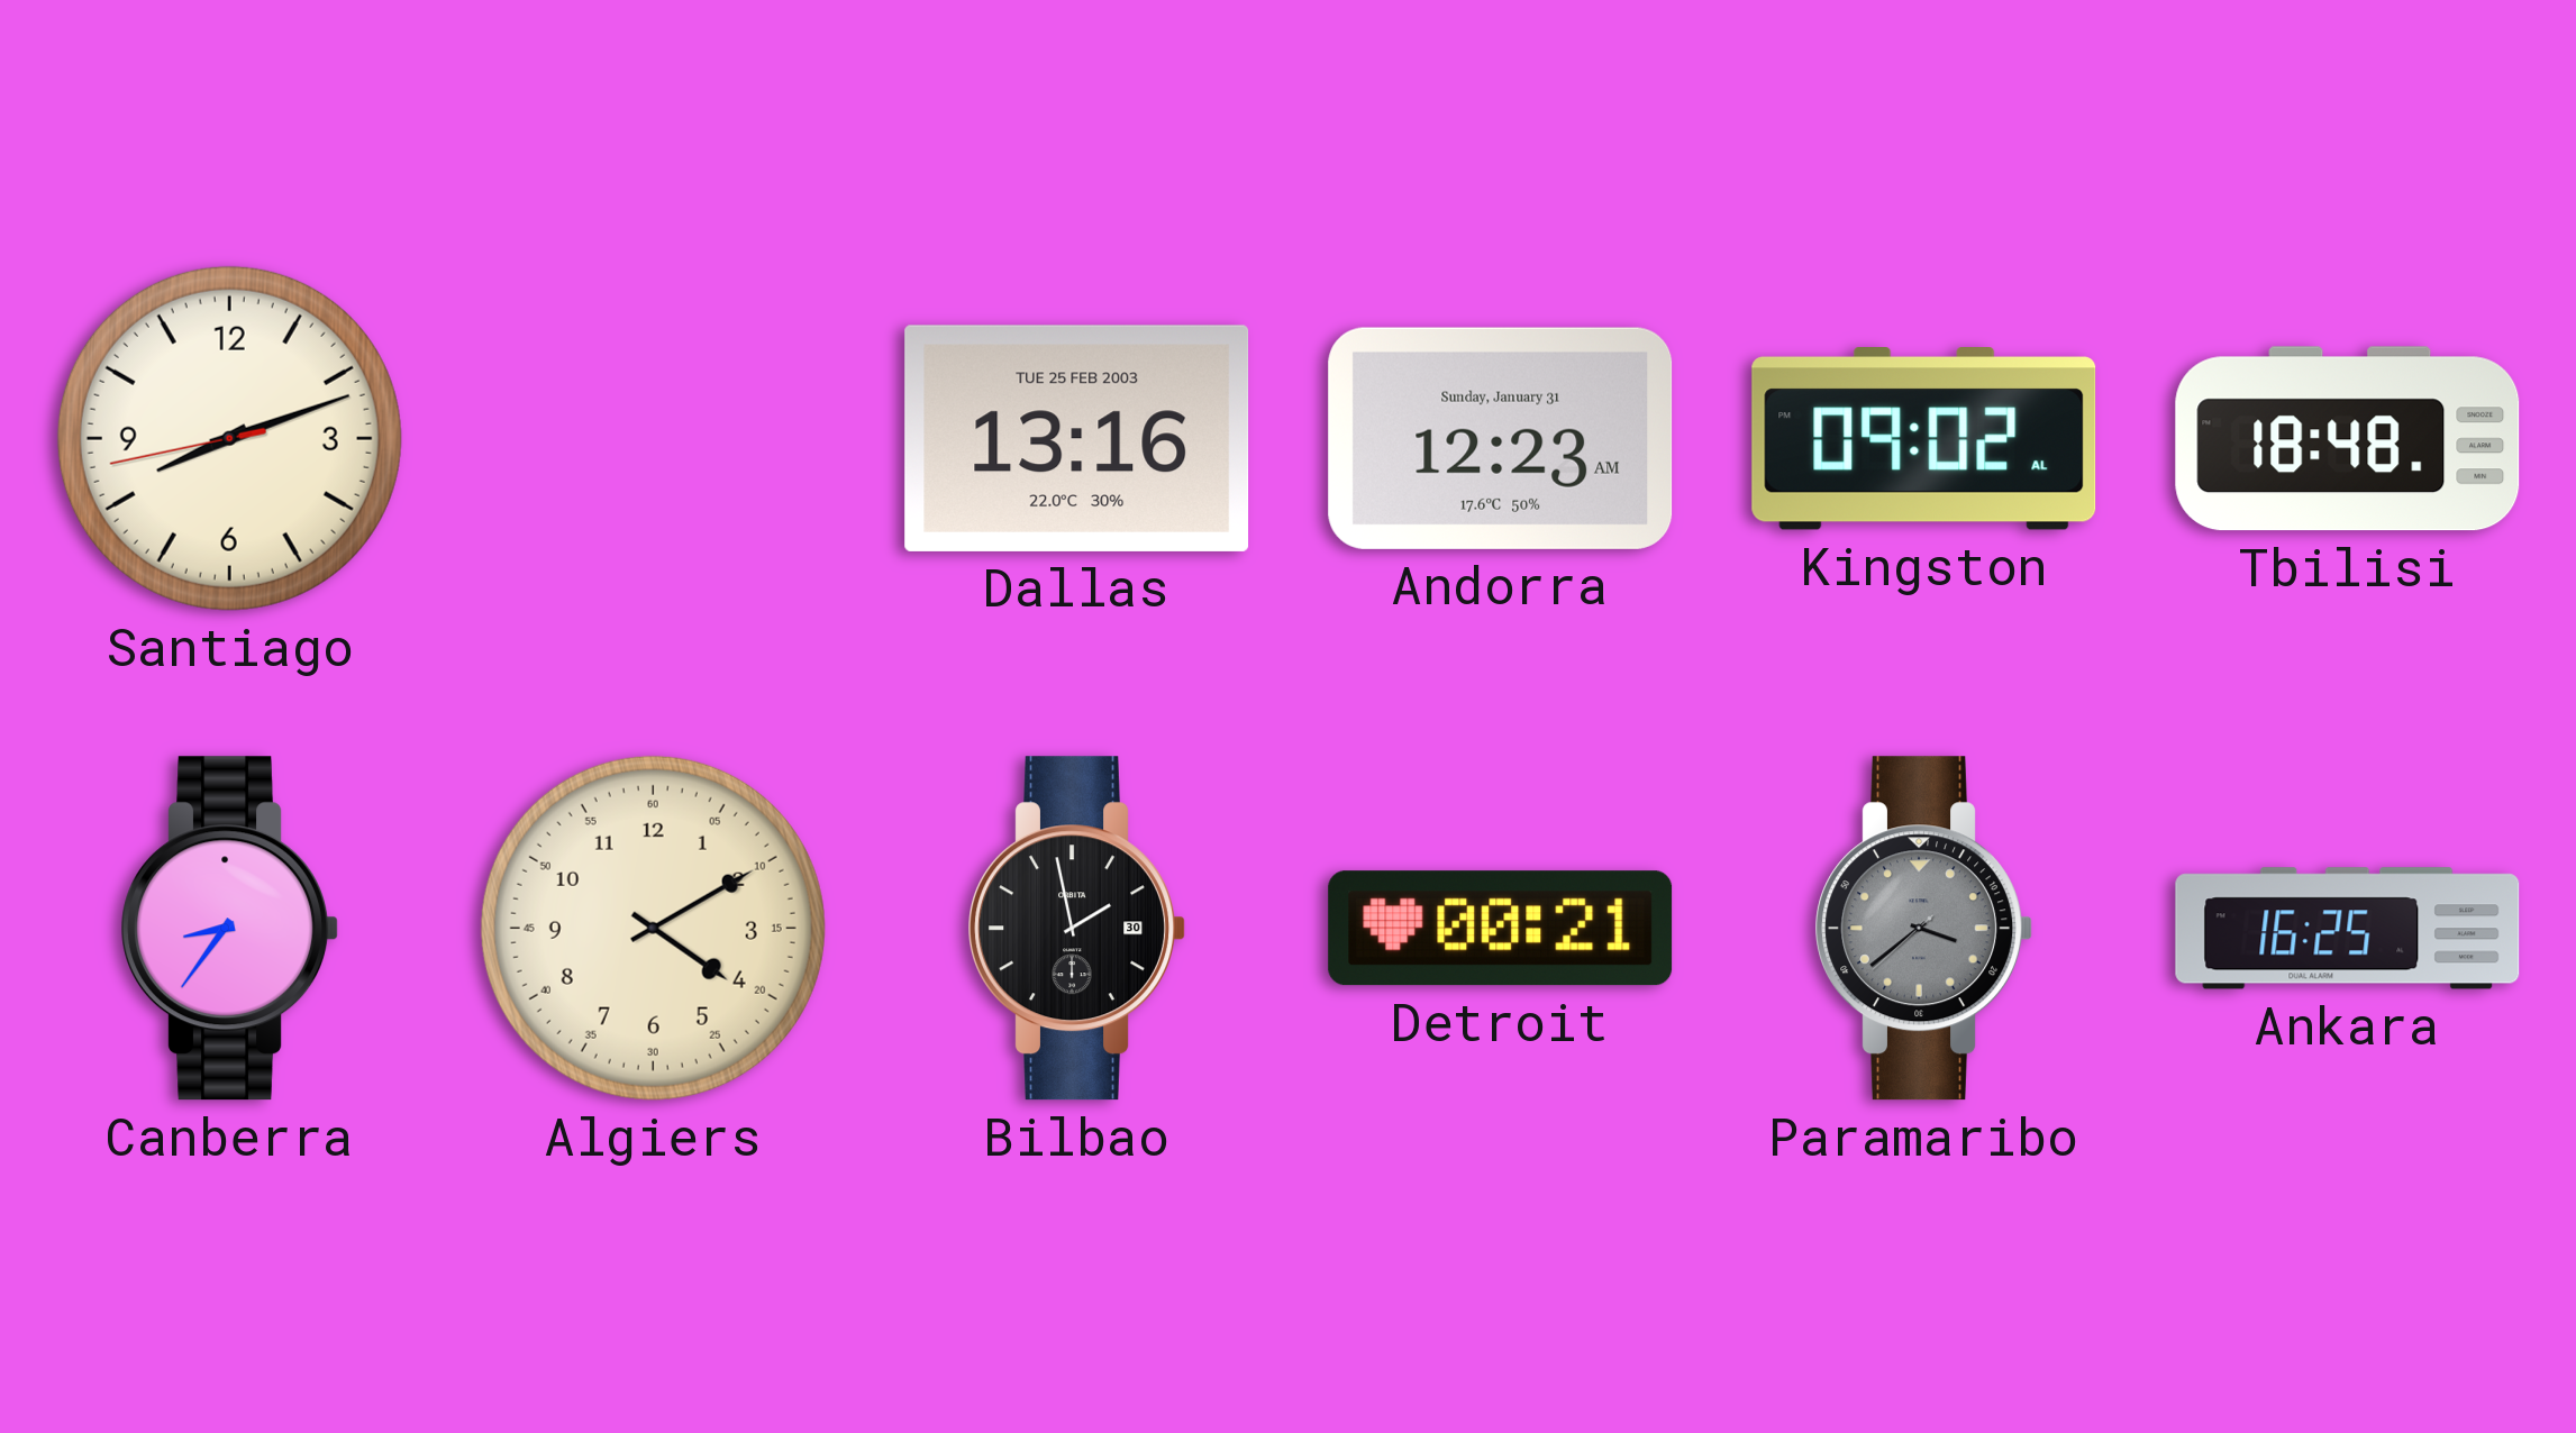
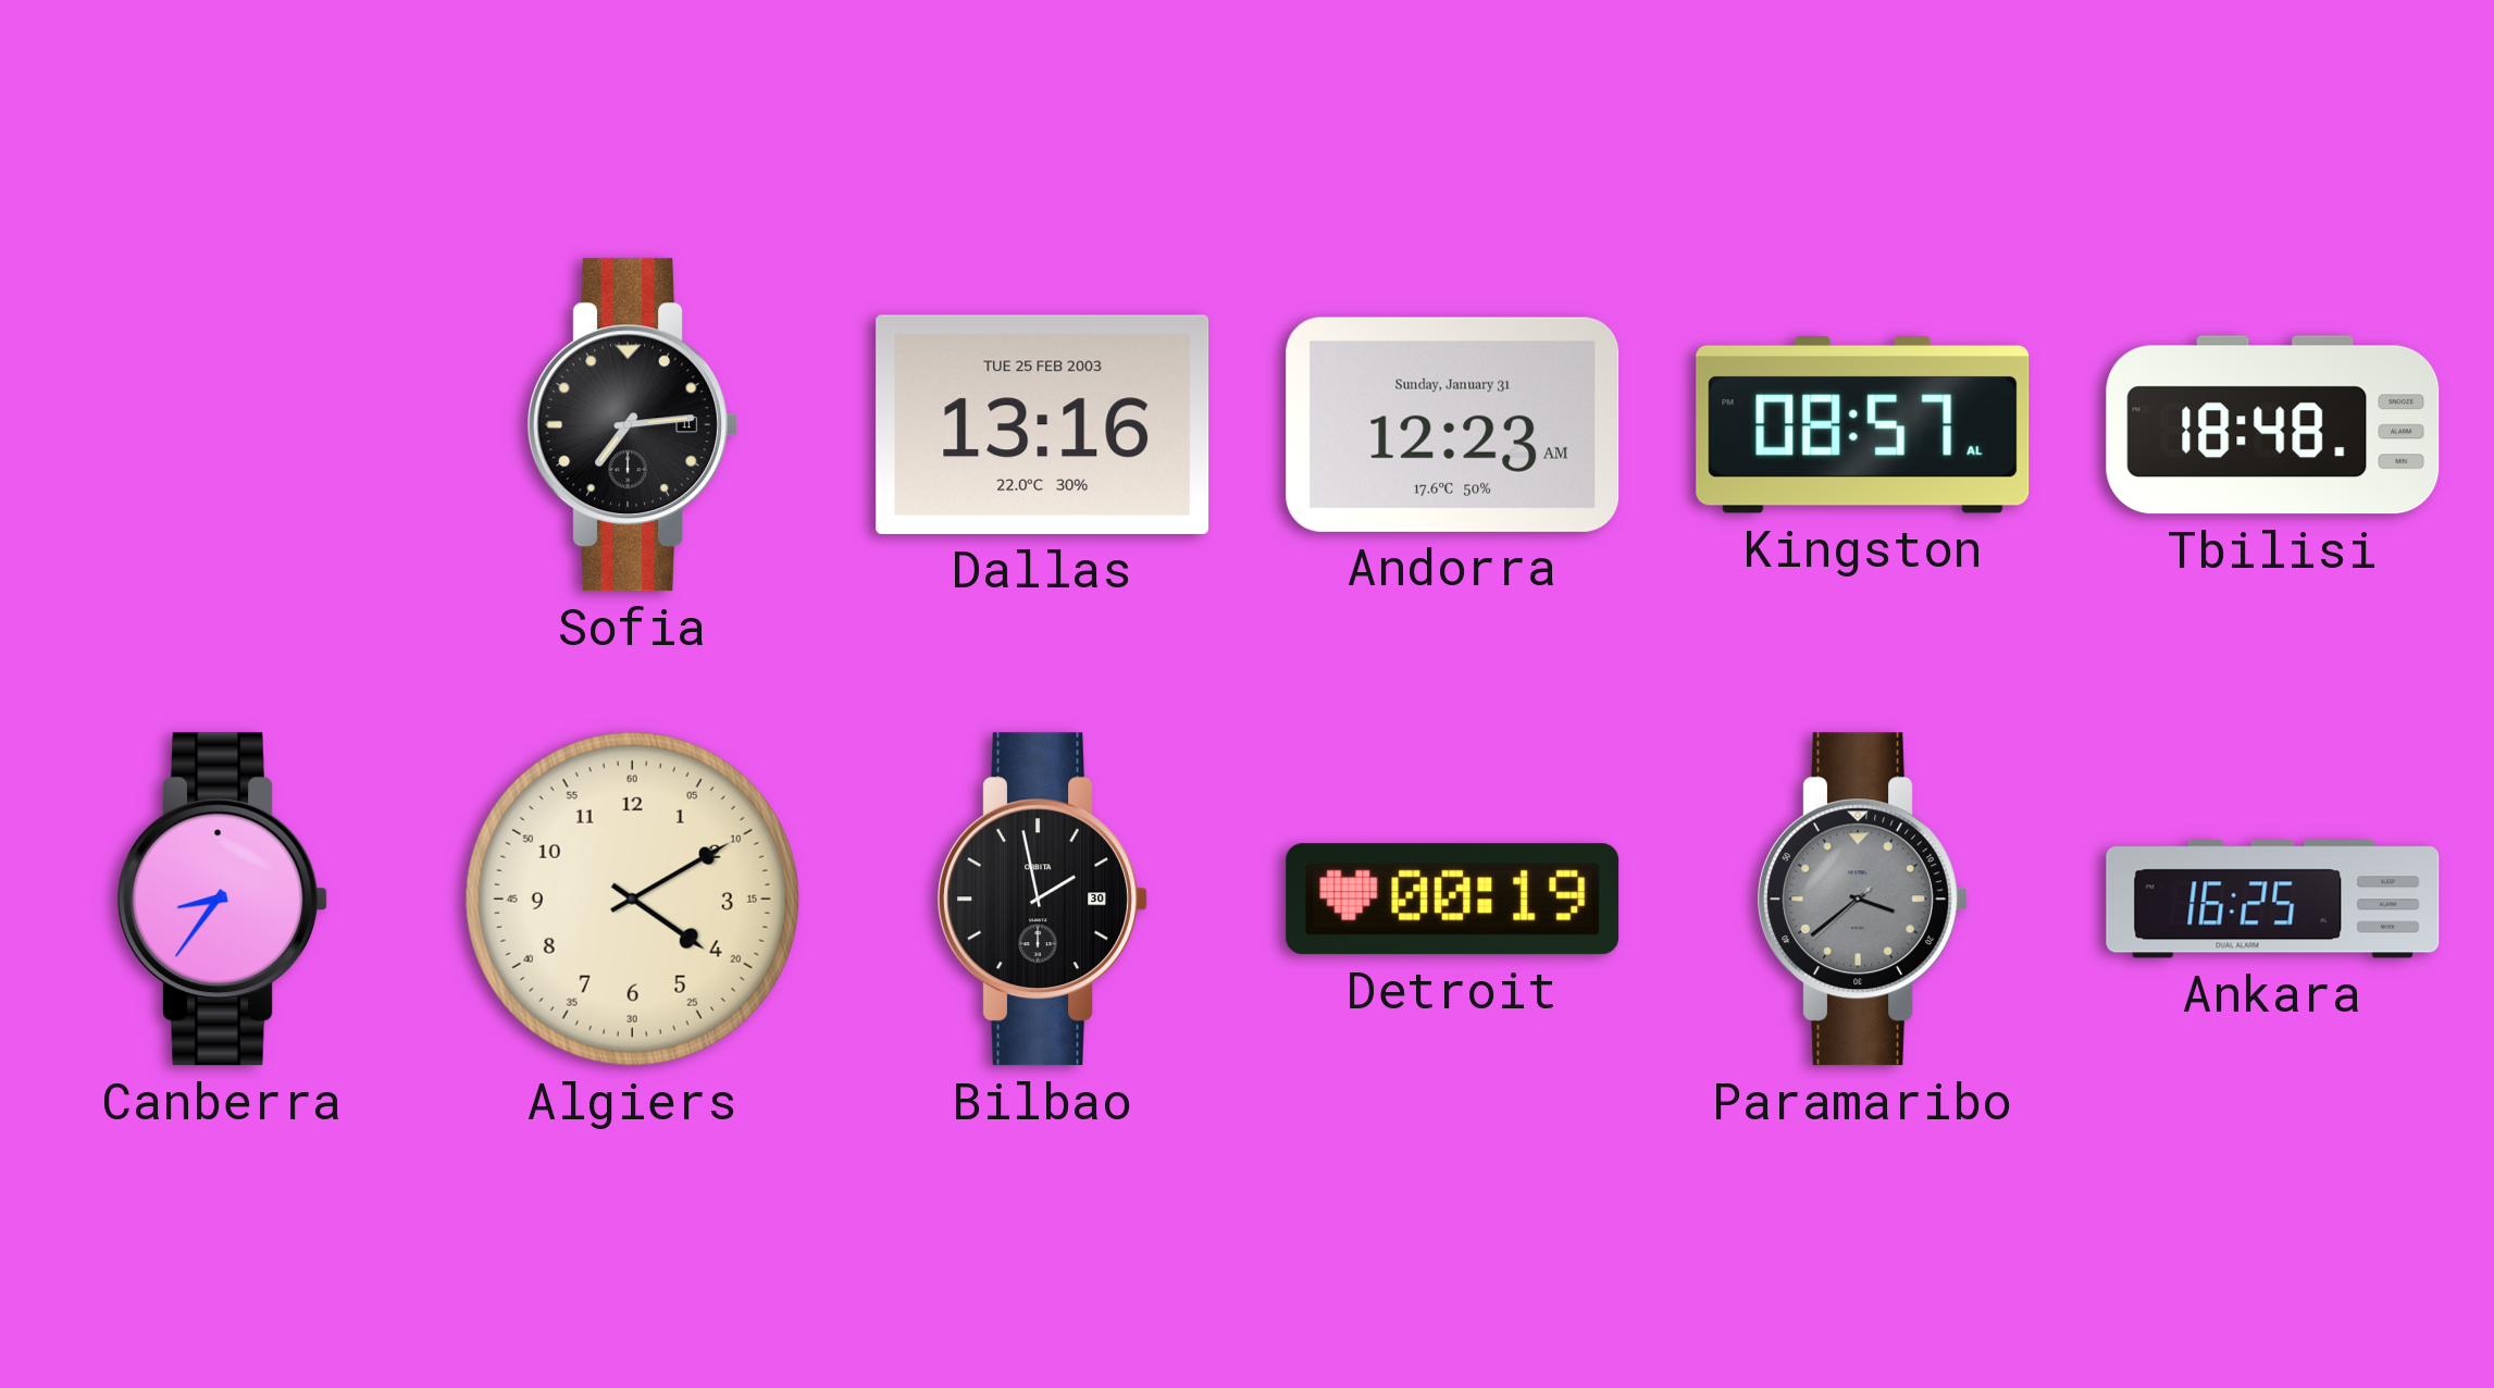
Santiago: 8:11 -> none (229, 438)
Sofia: none -> 7:14 (632, 425)
Kingston: 09:02 -> 08:57 (1863, 425)
Detroit: 00:21 -> 00:19 (1453, 900)
